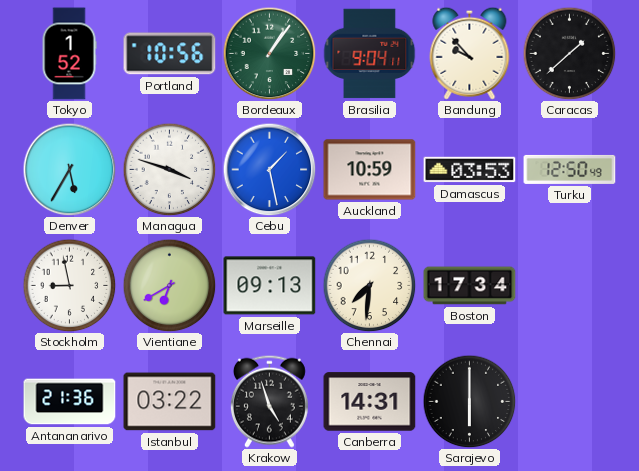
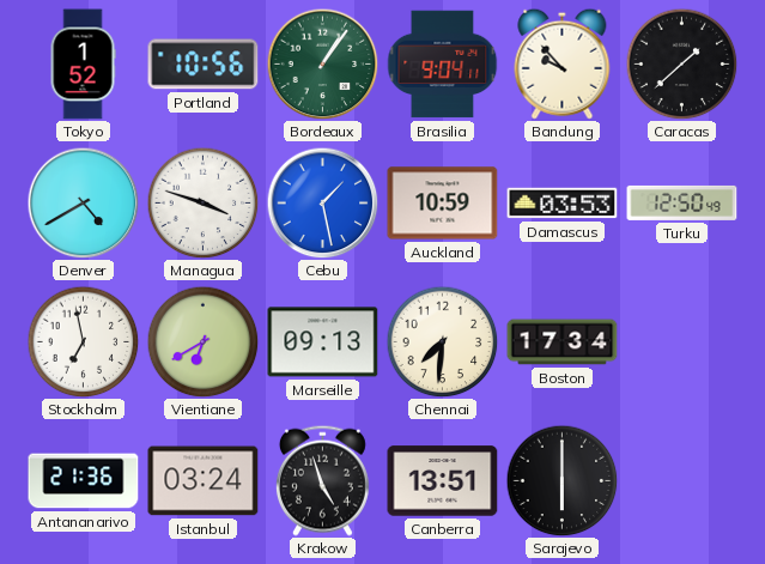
Denver: 5:35 -> 4:40 (83, 202)
Stockholm: 8:58 -> 6:58 (83, 341)
Istanbul: 03:22 -> 03:24 (204, 481)
Canberra: 14:31 -> 13:51 (443, 481)
